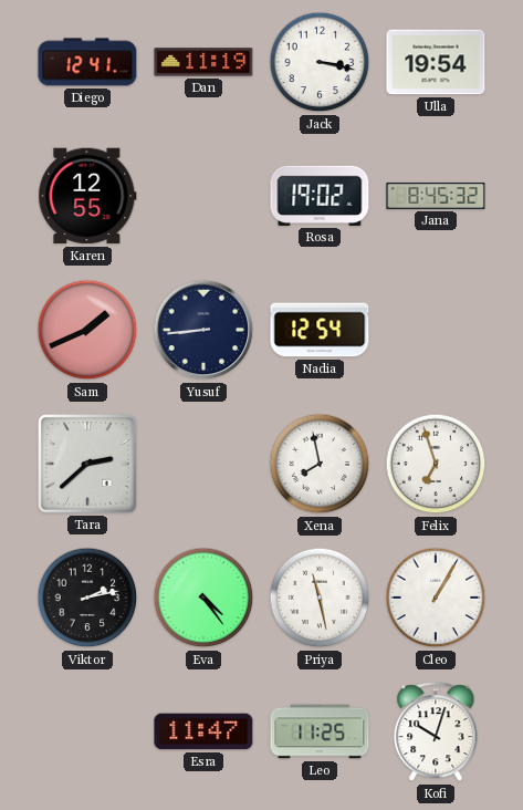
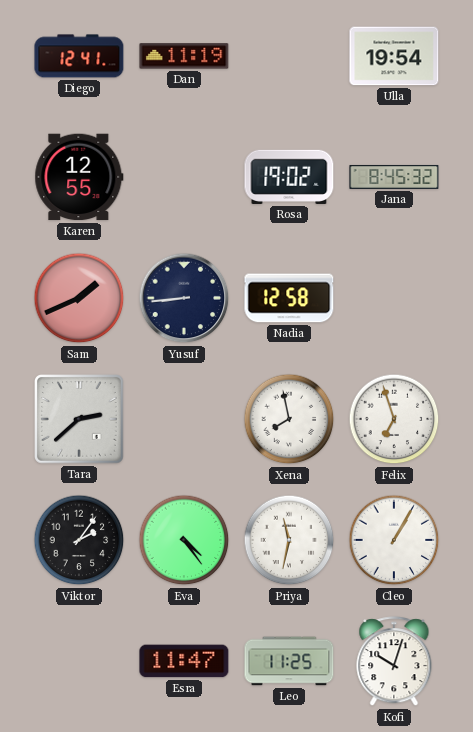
Jack: 3:17 -> none (320, 62)
Nadia: 12:54 -> 12:58 (289, 298)
Viktor: 2:13 -> 2:06 (79, 540)
Priya: 11:28 -> 11:32 (289, 540)
